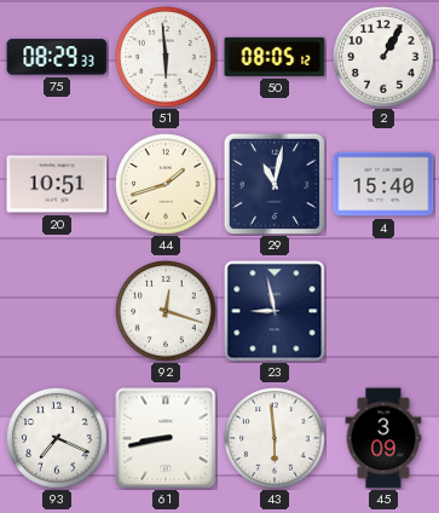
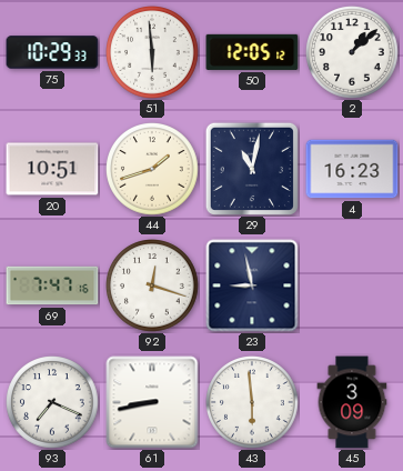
75: 08:29 -> 10:29 (52, 52)
50: 08:05 -> 12:05 (252, 52)
2: 1:05 -> 1:08 (352, 52)
4: 15:40 -> 16:23 (352, 169)
69: none -> 7:47 (52, 285)
